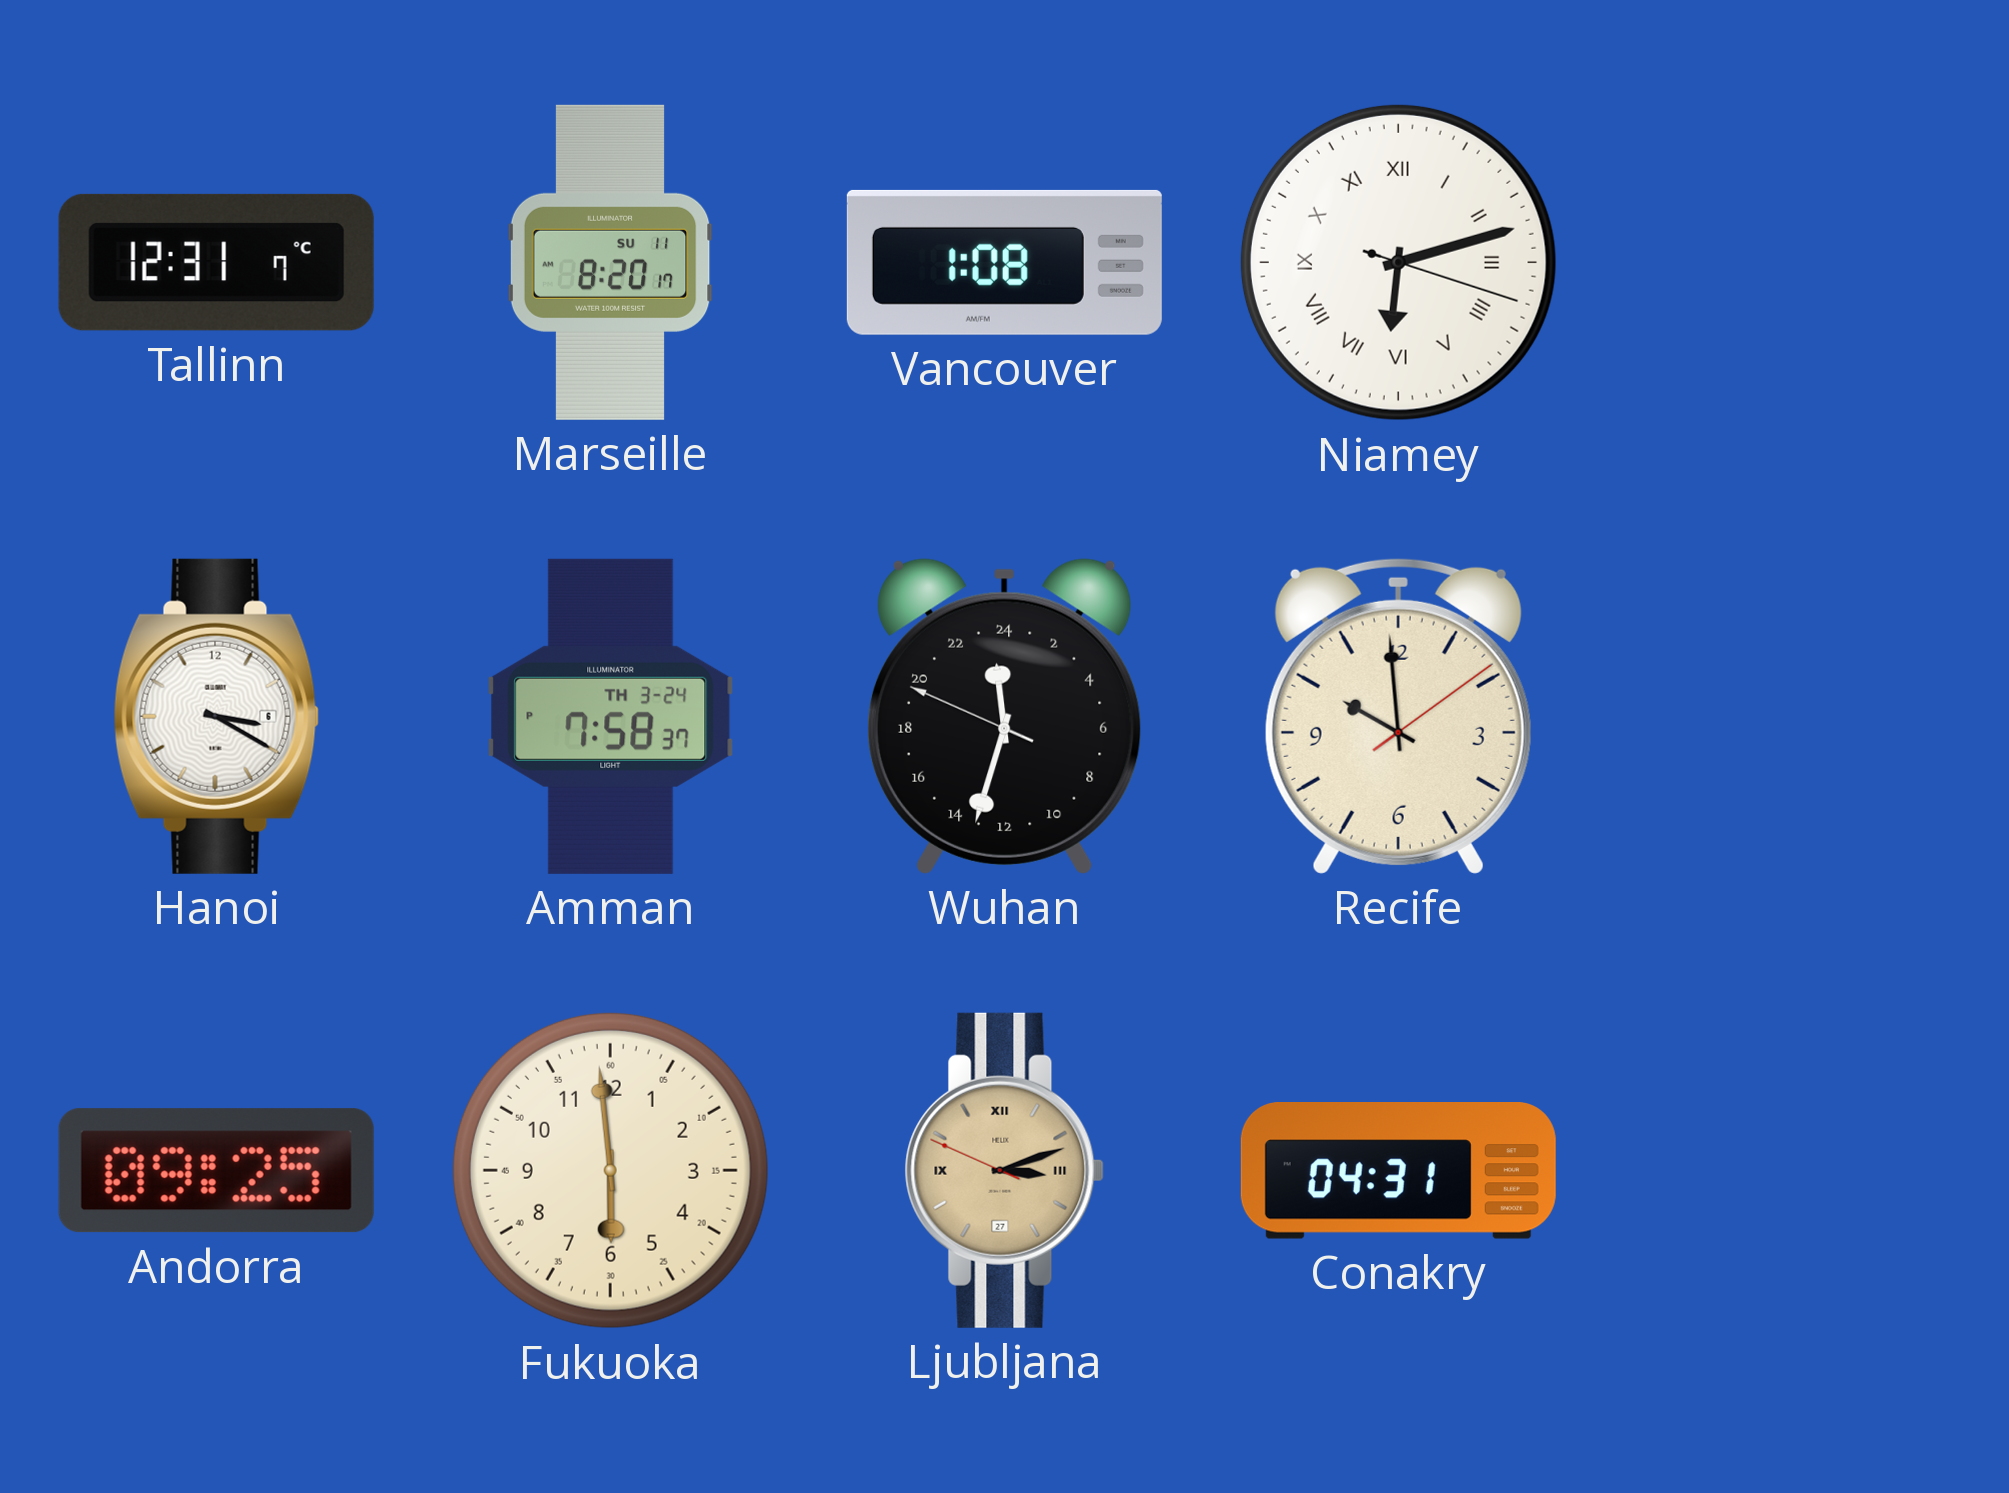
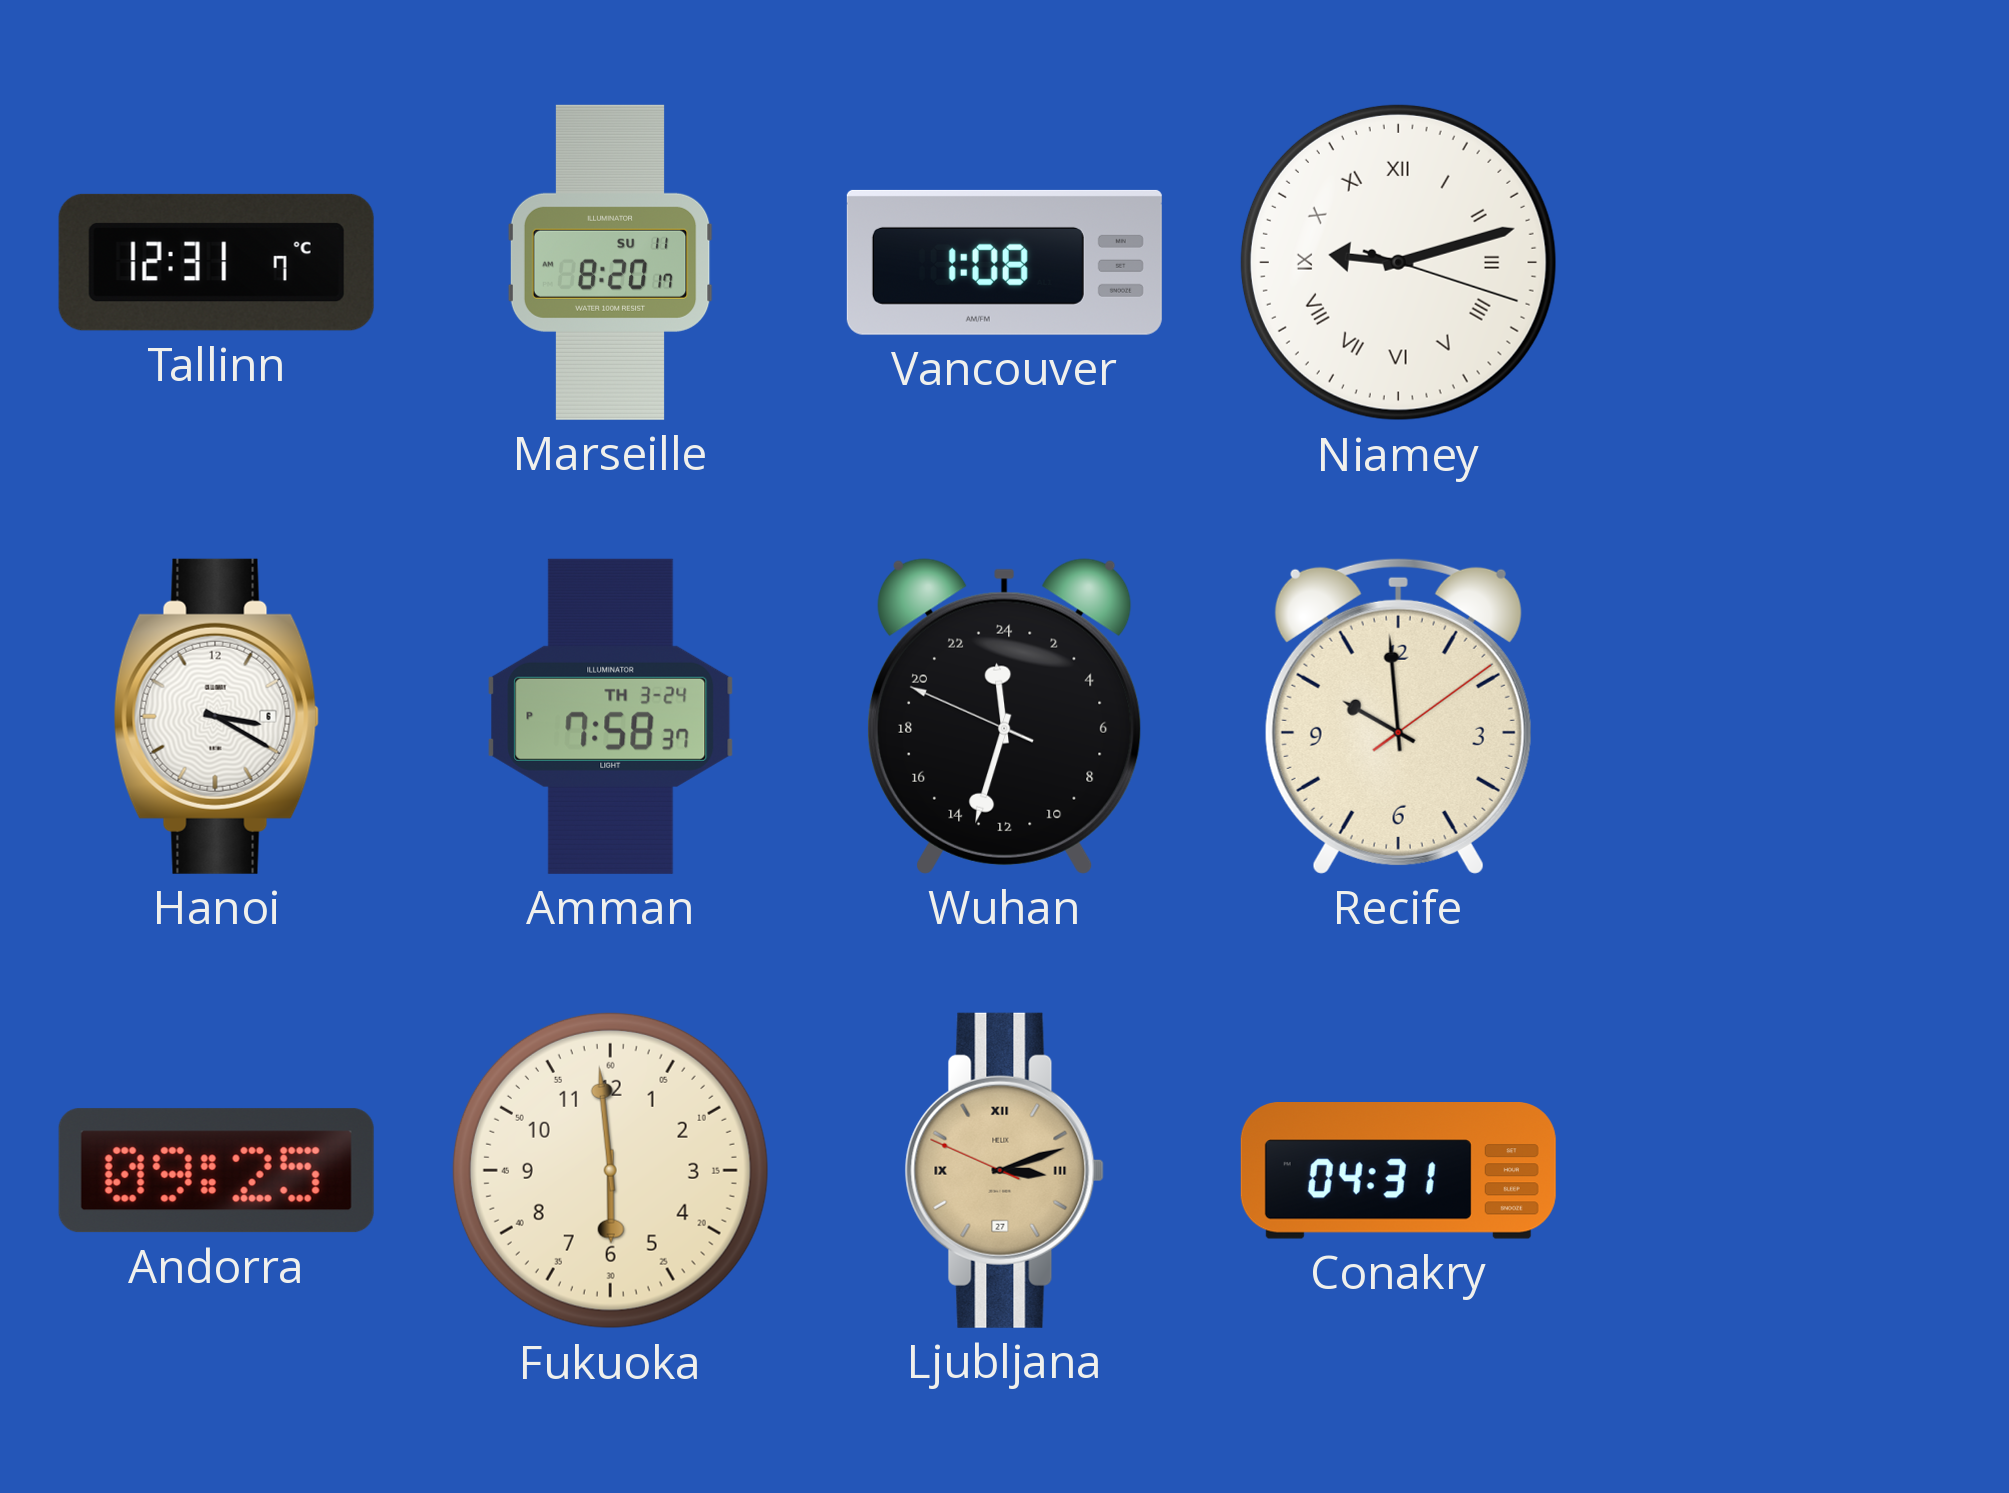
Niamey: 6:12 -> 9:12 (1398, 262)
